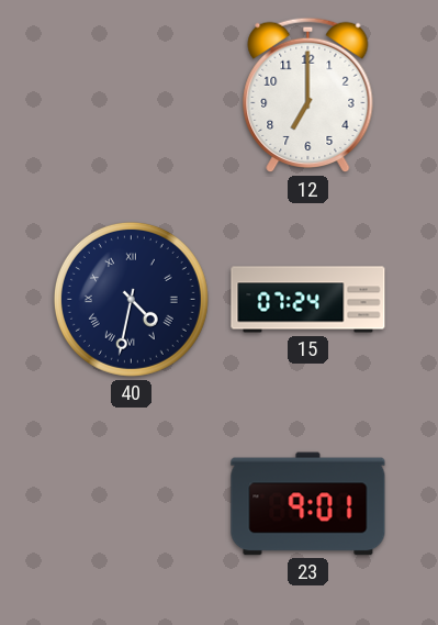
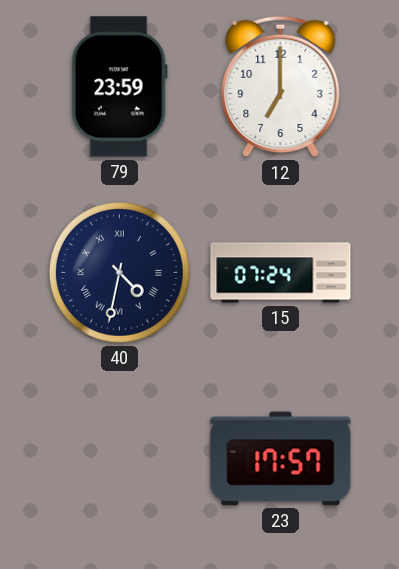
79: none -> 23:59 (119, 87)
23: 9:01 -> 17:57 (281, 459)
